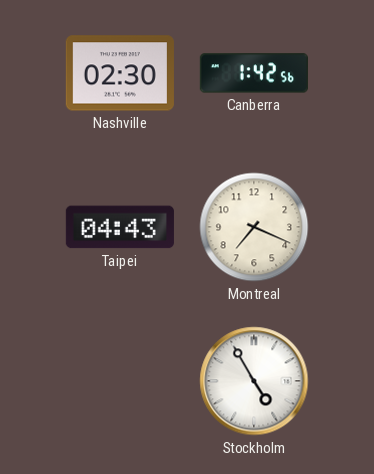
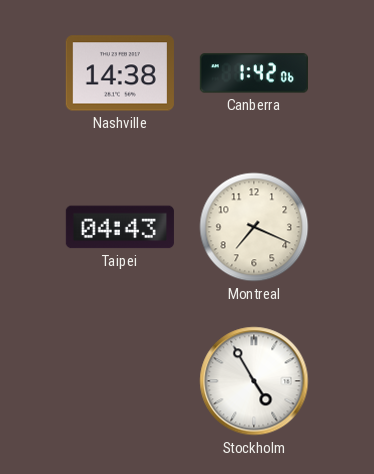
Nashville: 02:30 -> 14:38 (120, 73)
Canberra: 1:42:56 -> 1:42:06 (254, 73)
